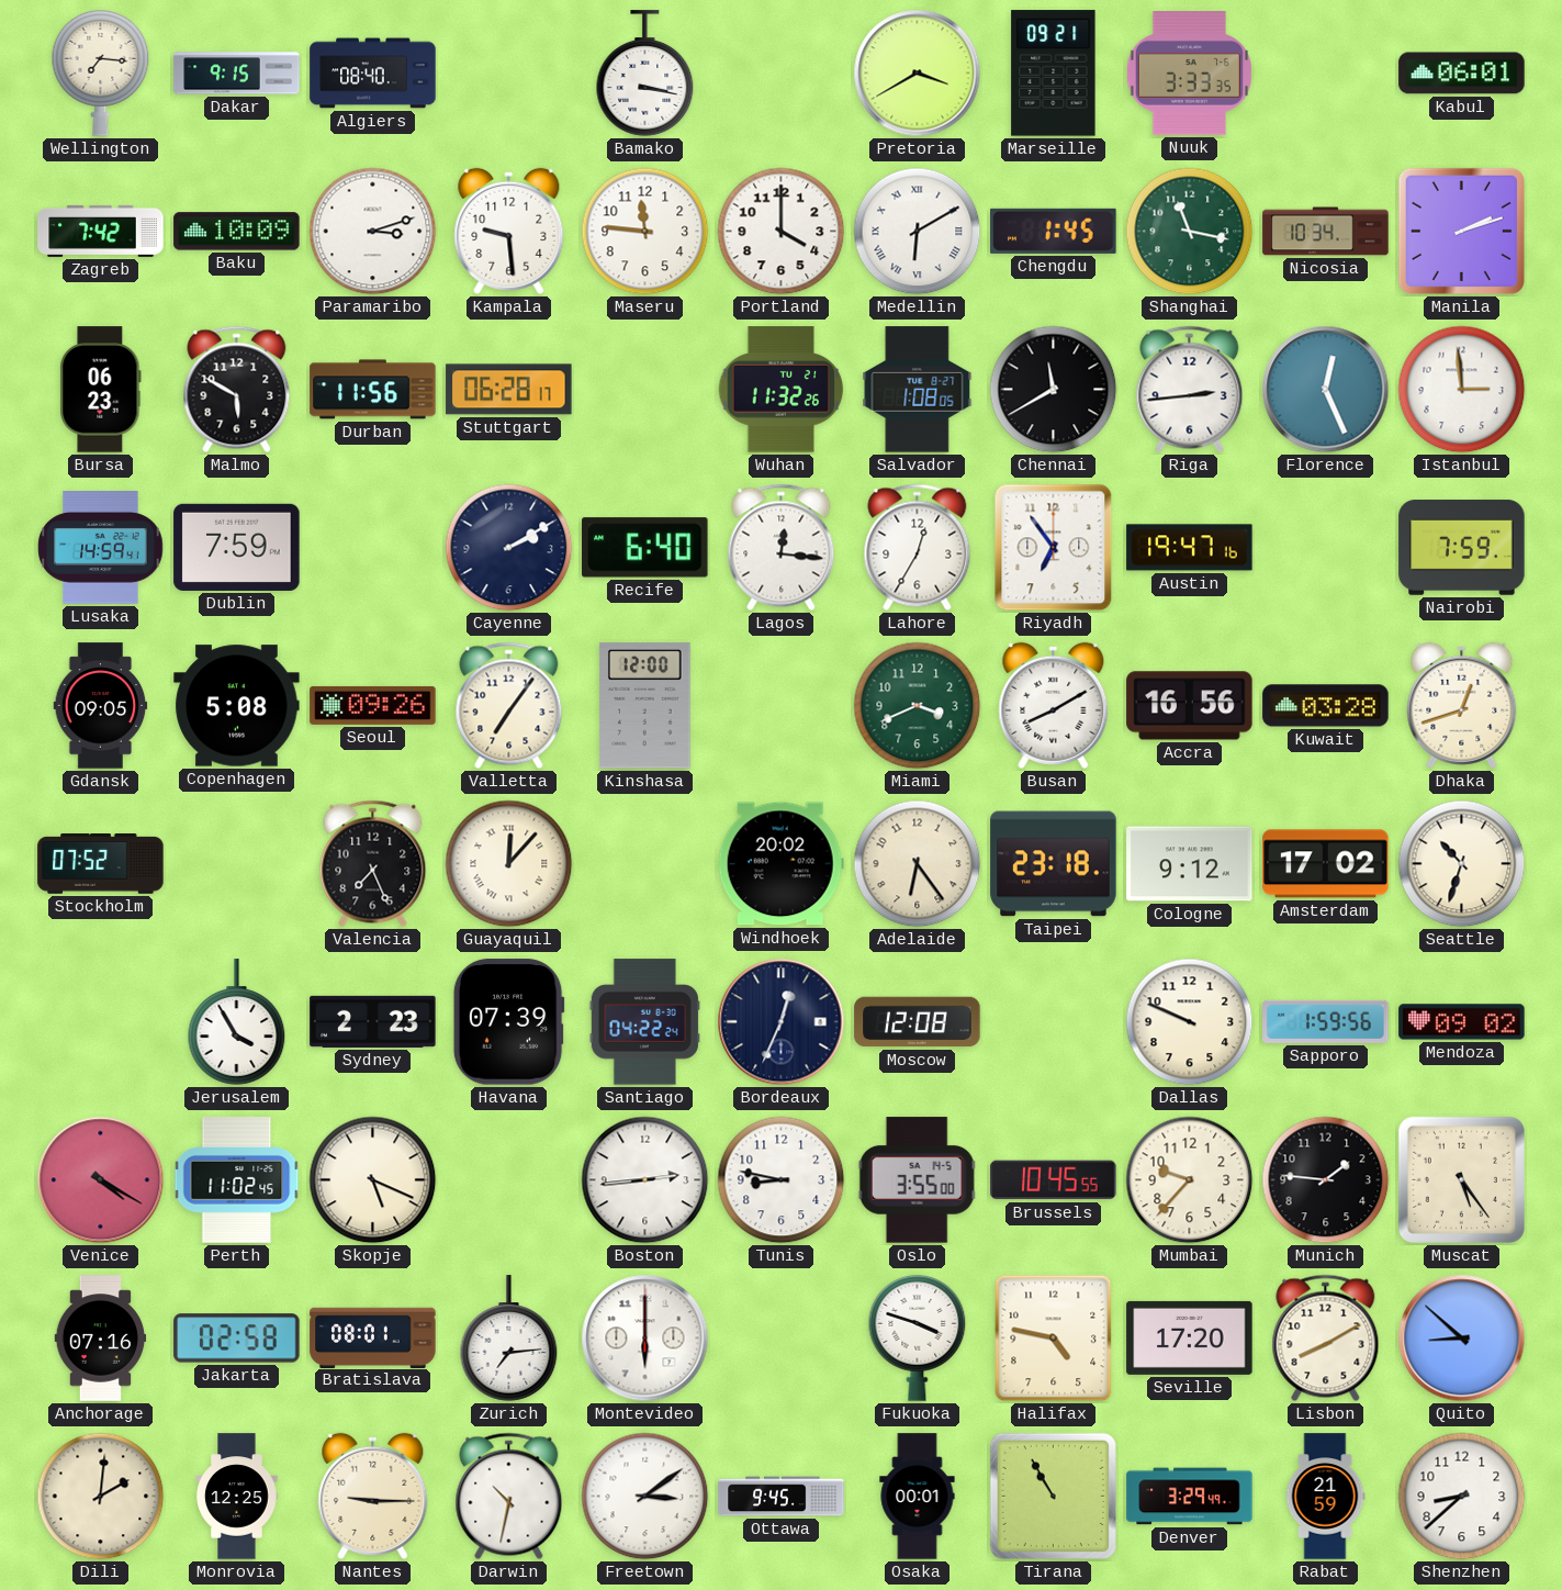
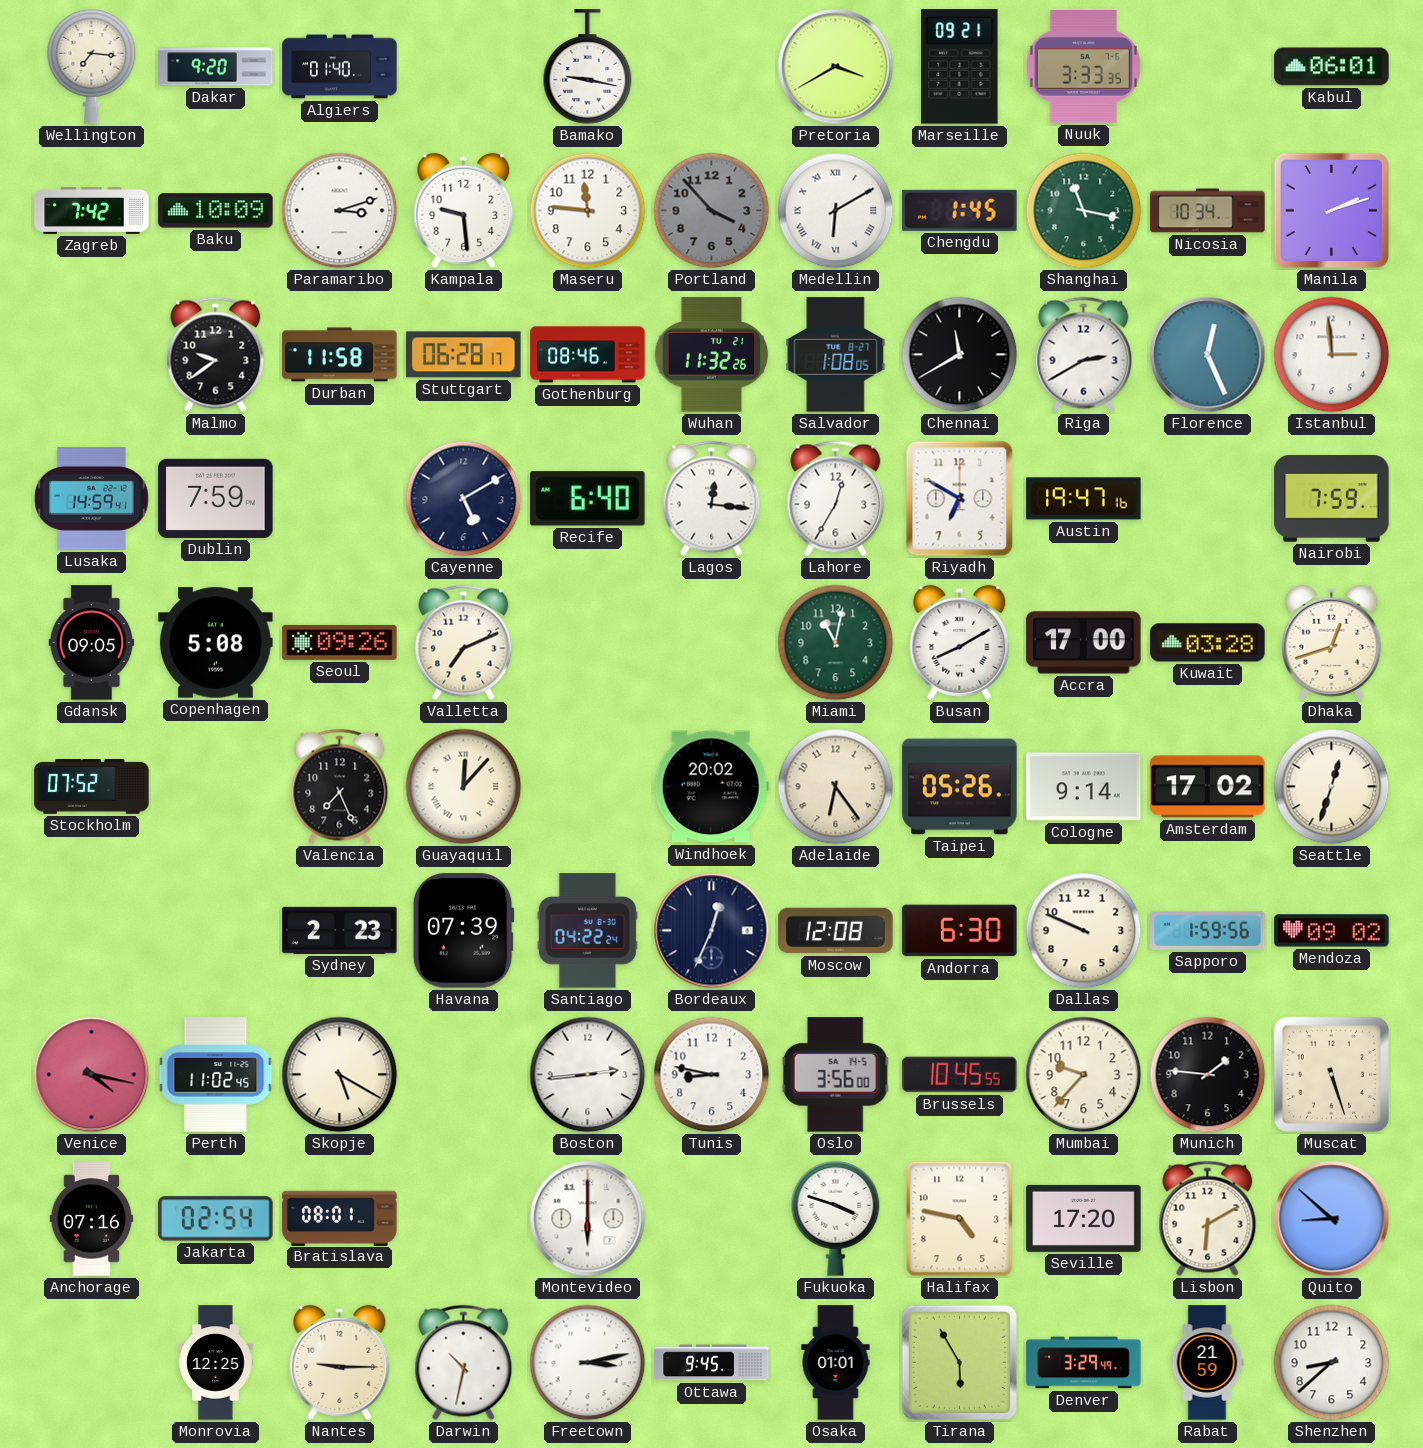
Dakar: 9:15 -> 9:20 (216, 67)
Algiers: 08:40 -> 01:40 (340, 67)
Bamako: 3:17 -> 9:17 (588, 67)
Portland: 4:00 -> 3:53 (712, 211)
Portland dial: white -> grey (712, 211)
Bursa: 06:23 -> none (101, 390)
Malmo: 5:50 -> 9:39 (216, 355)
Durban: 11:56 -> 11:58 (340, 355)
Gothenburg: none -> 08:46 (588, 355)
Riga: 2:44 -> 2:40 (1084, 355)
Cayenne: 2:10 -> 5:10 (464, 499)
Riyadh: 6:54 -> 6:50 (960, 499)
Valletta: 7:06 -> 7:11 (464, 643)
Kinshasa: 12:00 -> none (644, 706)
Miami: 3:41 -> 11:02 (836, 643)
Accra: 16:56 -> 17:00 (1084, 643)
Taipei: 23:18 -> 05:26 (960, 787)
Cologne: 9:12 -> 9:14 (1084, 787)
Seattle: 10:33 -> 12:33 (1332, 787)
Jerusalem: 3:55 -> none (237, 1022)
Andorra: none -> 6:30 (960, 931)
Venice: 4:20 -> 4:17 (92, 1075)
Skopje: 5:19 -> 5:20 (340, 1075)
Oslo: 3:55 -> 3:56 (835, 1075)
Muscat: 5:24 -> 5:27 (1331, 1074)
Jakarta: 02:58 -> 02:54 (216, 1219)
Zurich: 7:14 -> none (509, 1339)
Lisbon: 8:10 -> 6:10 (1208, 1219)
Dili: 2:01 -> none (101, 1497)
Freetown: 3:09 -> 3:13 (588, 1363)
Osaka: 00:01 -> 01:01 (836, 1363)
Tirana: 10:55 -> 5:55 (959, 1362)
